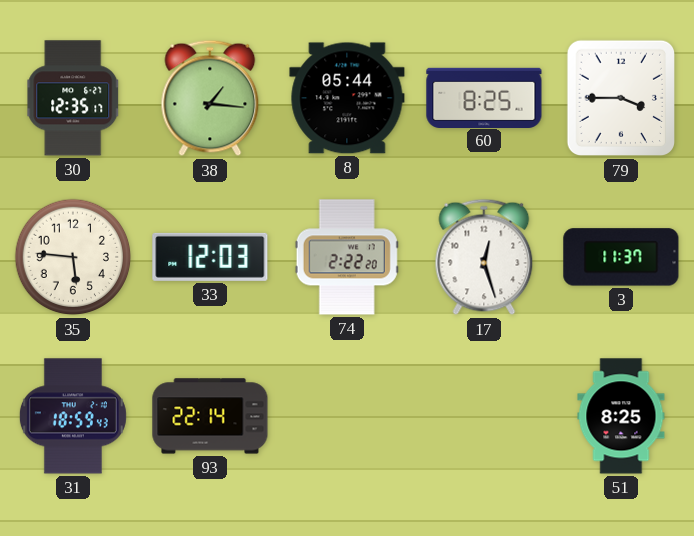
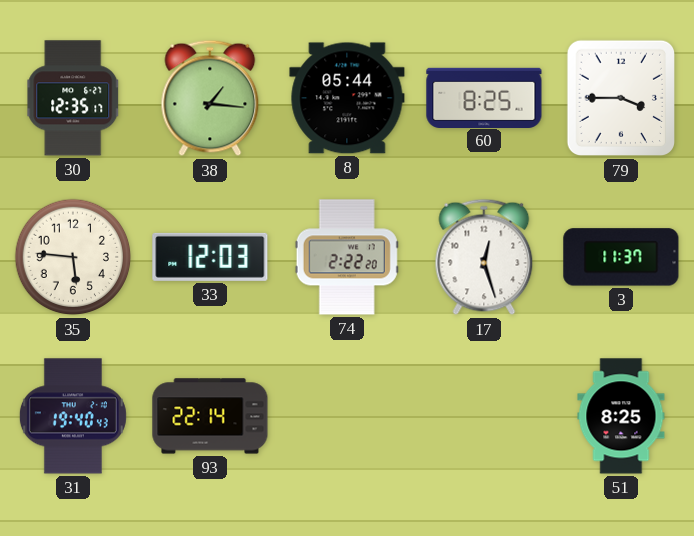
31: 18:59 -> 19:40 (73, 416)
